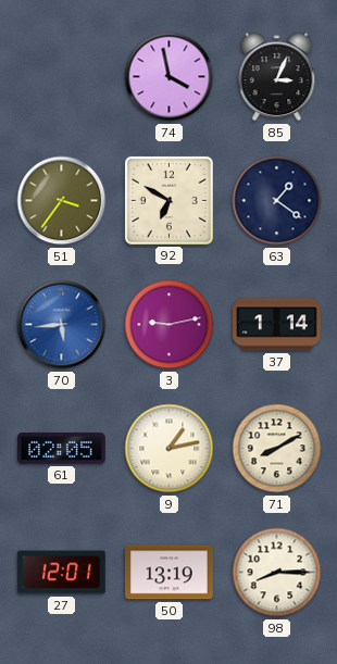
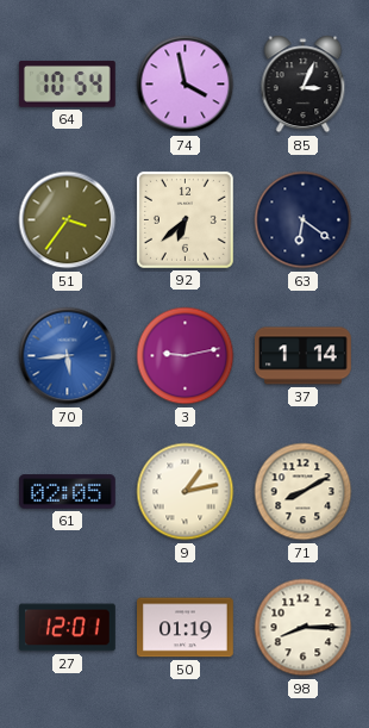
64: none -> 10:54 (67, 85)
92: 6:50 -> 6:38 (185, 219)
63: 1:21 -> 6:21 (304, 220)
50: 13:19 -> 01:19 (186, 628)
